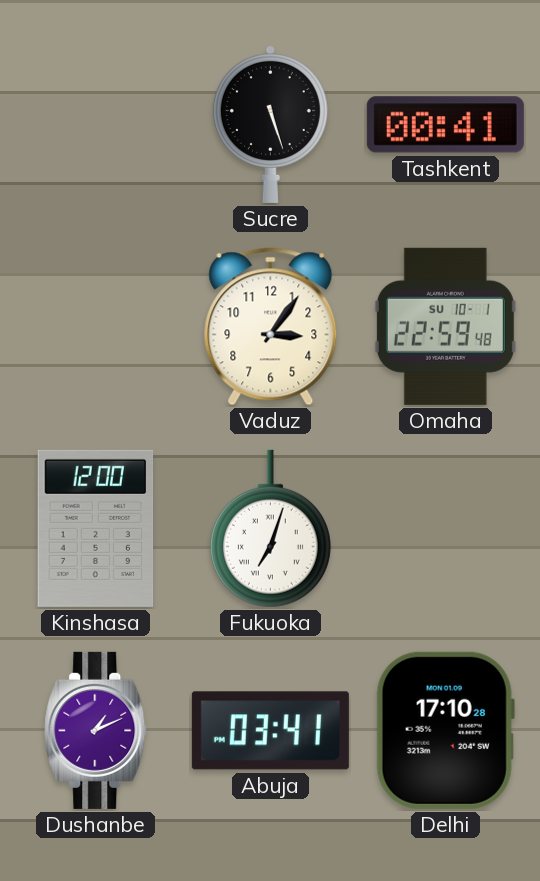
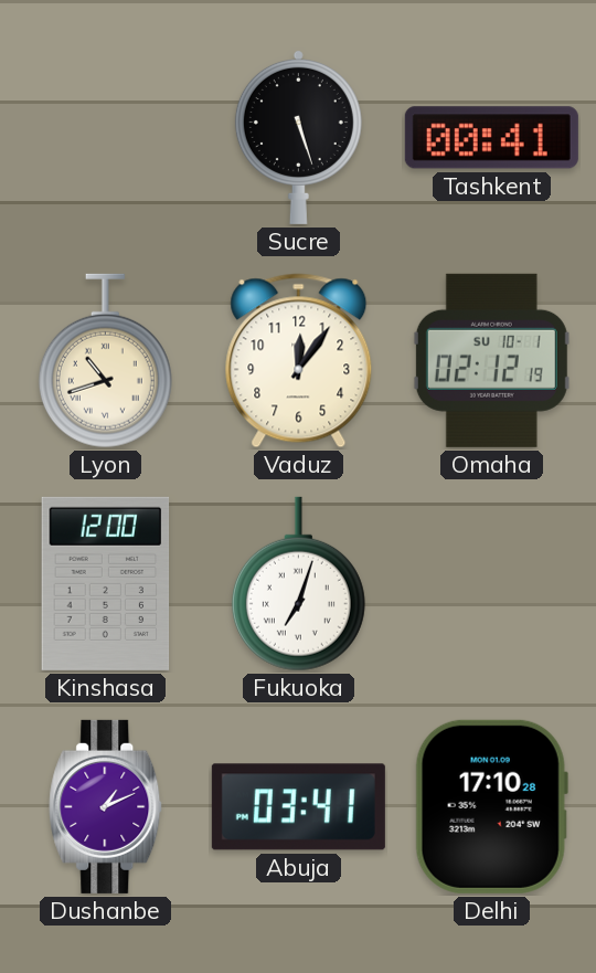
Lyon: none -> 10:42 (105, 361)
Vaduz: 3:06 -> 12:06 (299, 361)
Omaha: 22:59 -> 02:12 (491, 360)
